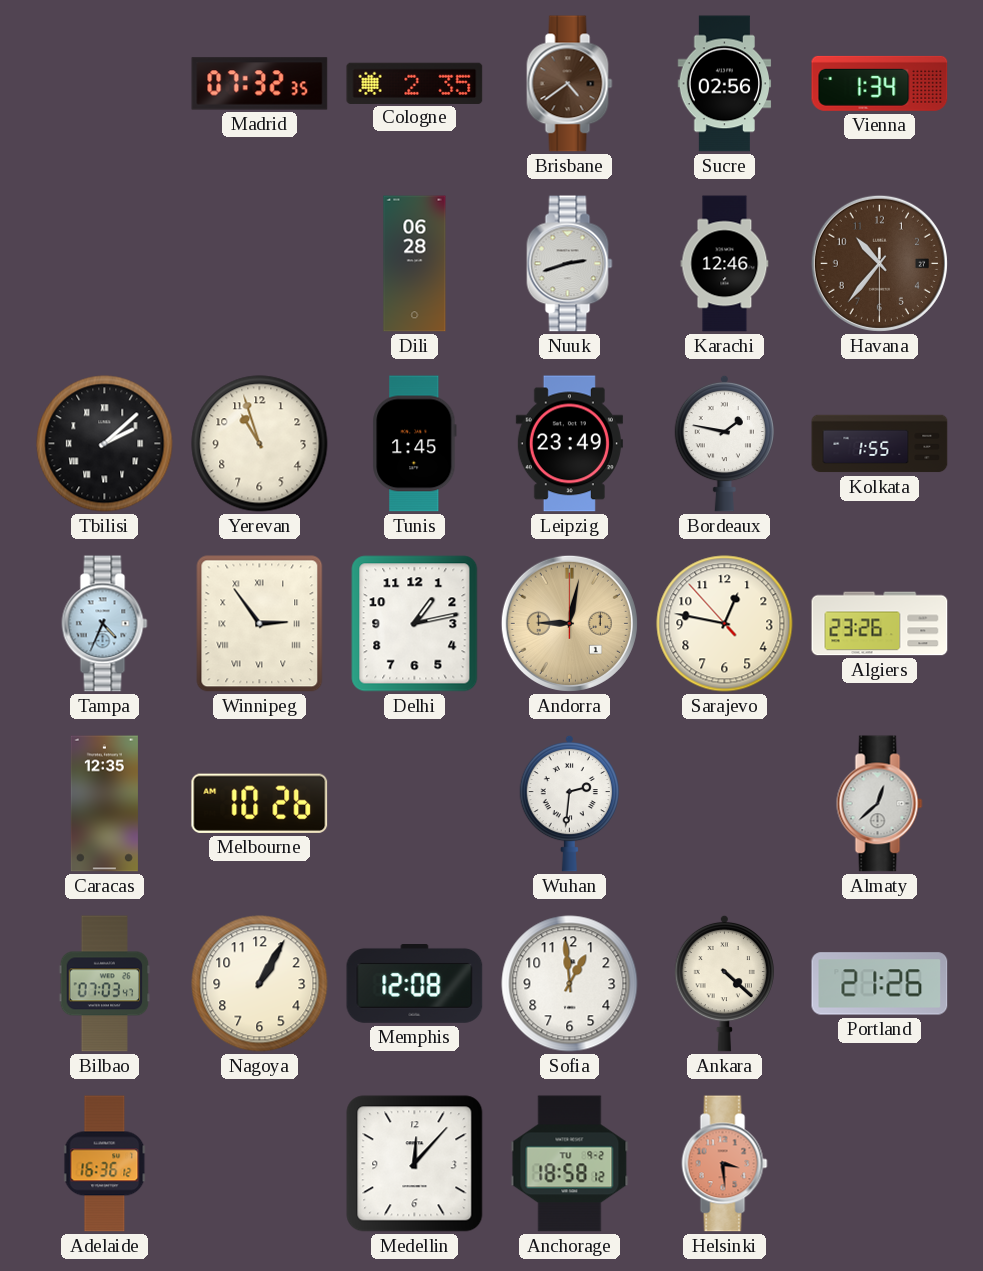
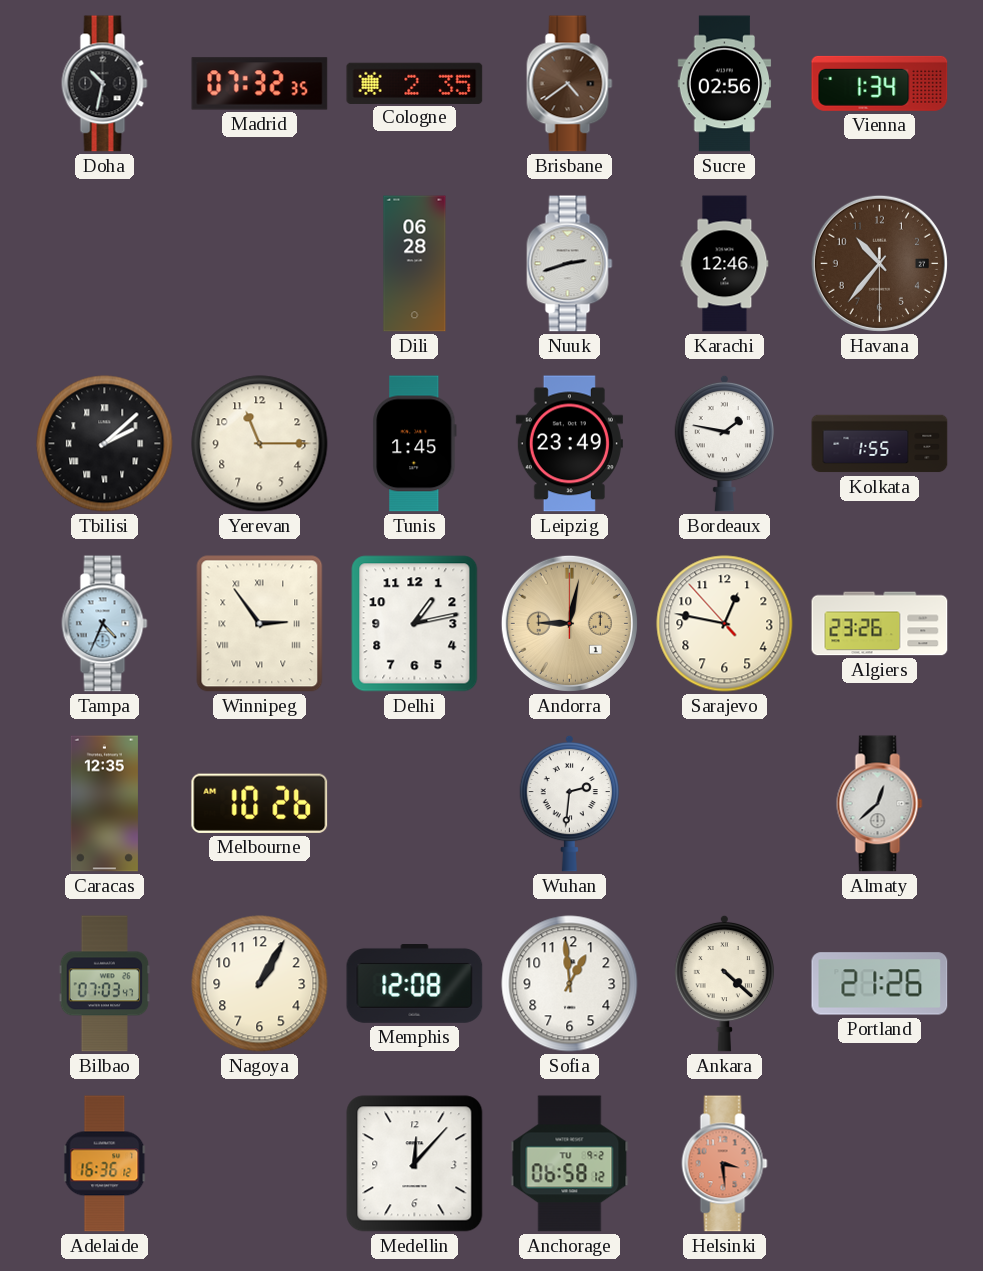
Doha: none -> 10:32 (105, 84)
Yerevan: 10:57 -> 11:15 (260, 444)
Anchorage: 18:58 -> 06:58 (570, 1164)
